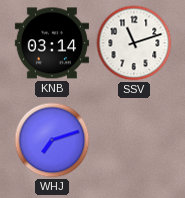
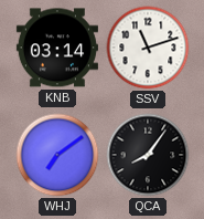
WHJ: 7:12 -> 7:09 (57, 155)
QCA: none -> 8:06 (148, 155)
